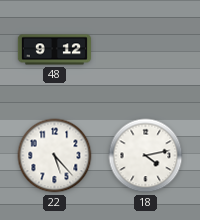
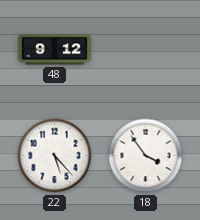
18: 4:13 -> 3:54 (146, 156)
